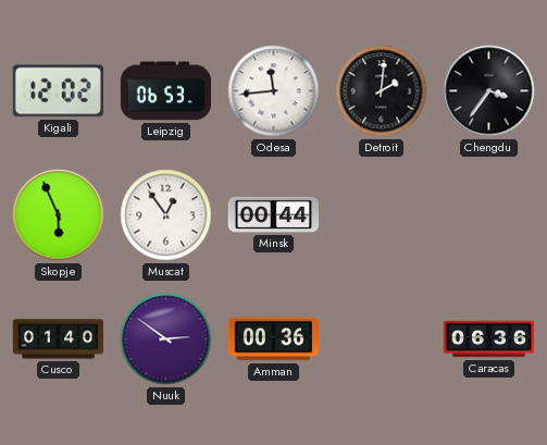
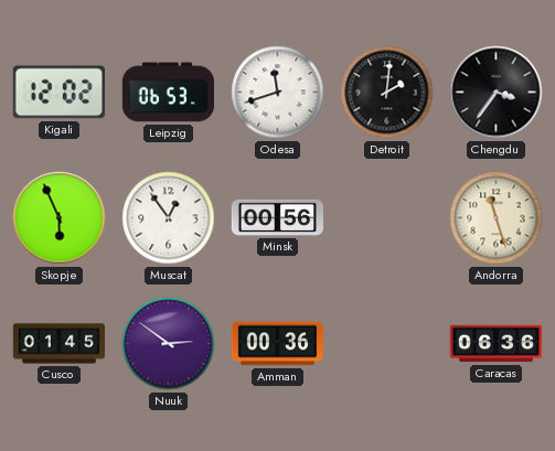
Odesa: 11:44 -> 11:42 (278, 93)
Minsk: 00:44 -> 00:56 (278, 217)
Andorra: none -> 11:27 (497, 218)
Cusco: 01:40 -> 01:45 (60, 344)
